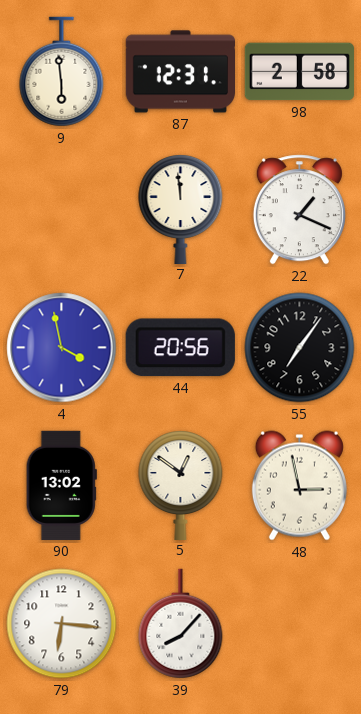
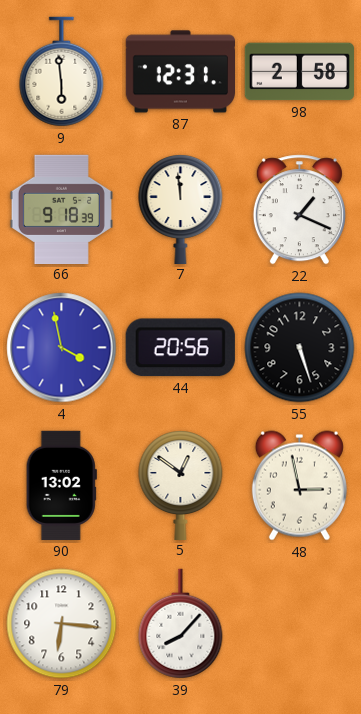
66: none -> 9:18 (61, 209)
55: 7:06 -> 5:27 (300, 348)
